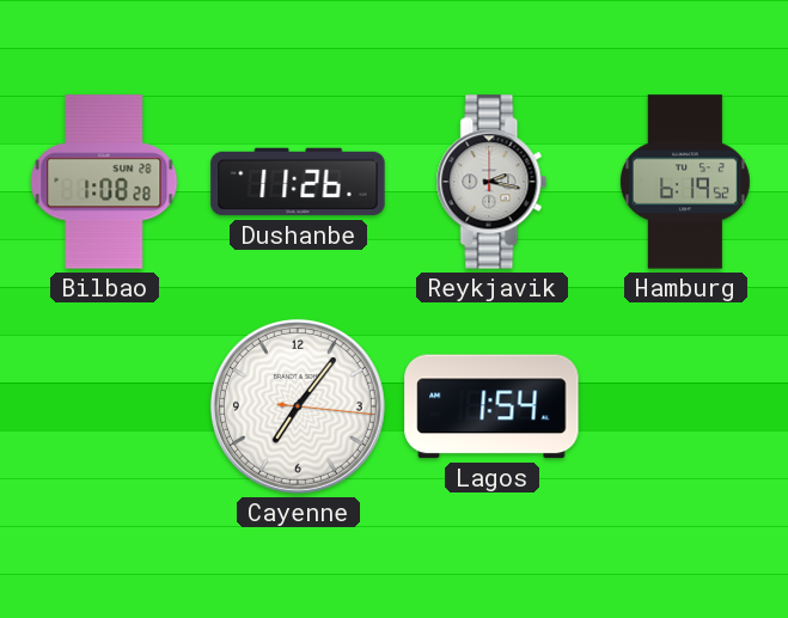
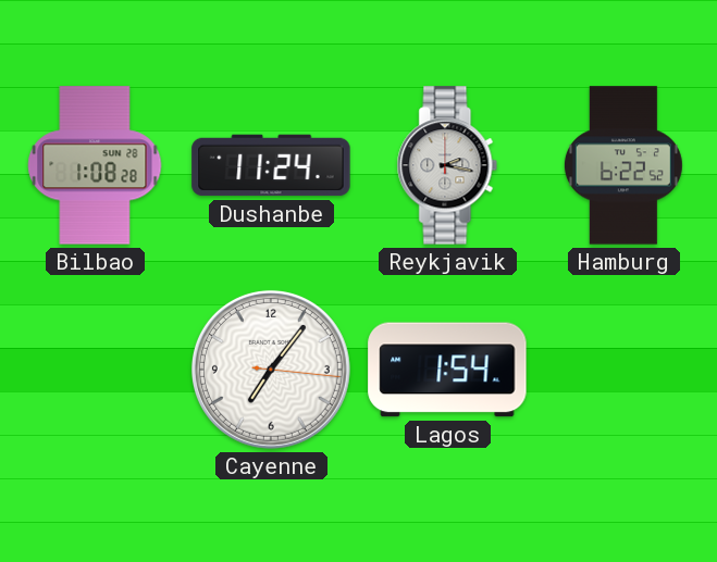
Dushanbe: 11:26 -> 11:24 (271, 165)
Hamburg: 6:19 -> 6:22 (623, 165)
